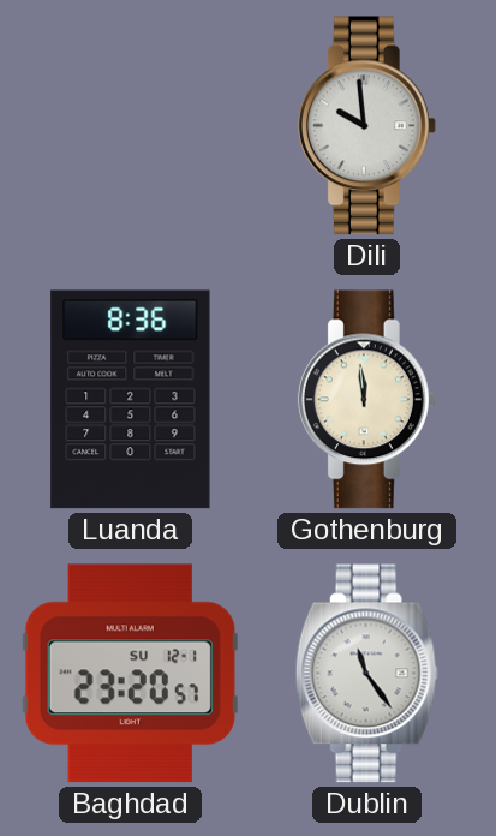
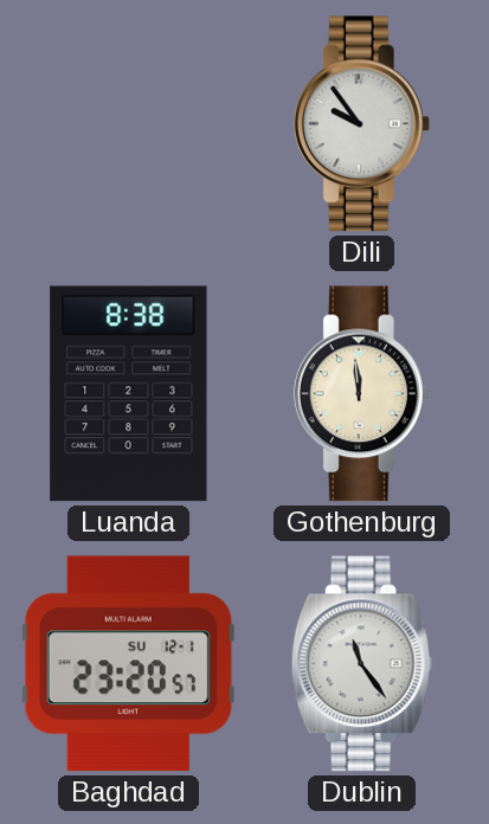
Dili: 9:59 -> 9:54 (361, 124)
Luanda: 8:36 -> 8:38 (129, 394)
